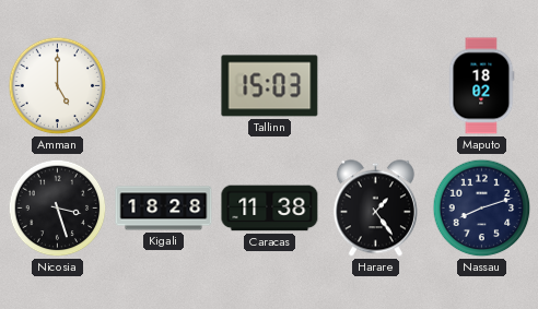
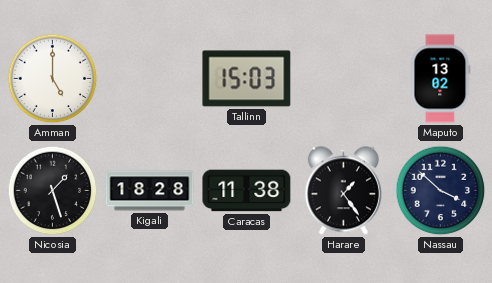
Maputo: 18:02 -> 13:02 (440, 79)
Nicosia: 3:27 -> 1:27 (53, 191)
Nassau: 8:12 -> 3:52 (441, 191)
